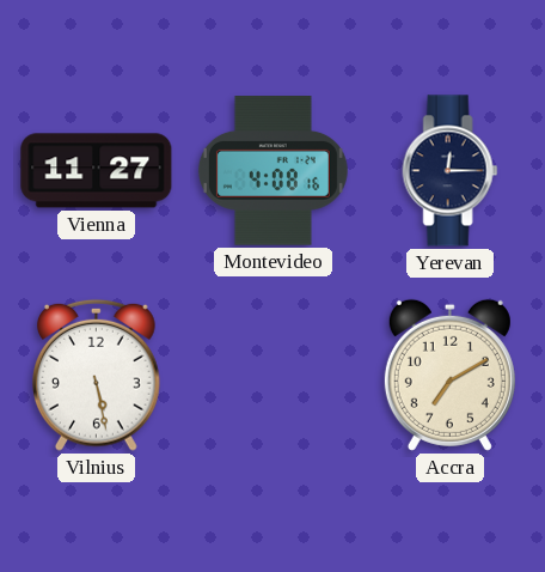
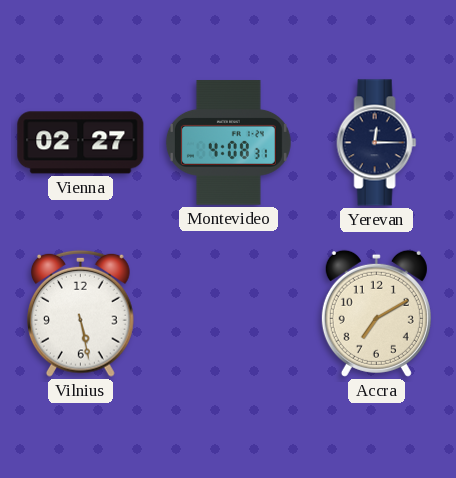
Vienna: 11:27 -> 02:27 (81, 143)
Montevideo: 4:08:16 -> 4:08:31 (228, 143)
